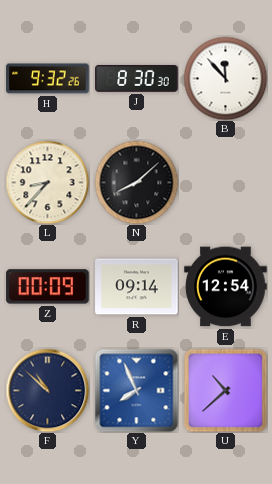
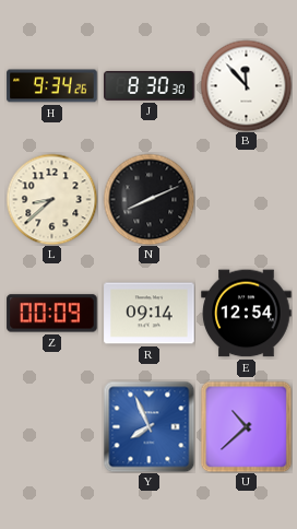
H: 9:32 -> 9:34 (52, 86)
L: 8:37 -> 8:38 (51, 199)
N: 8:08 -> 8:11 (148, 199)
F: 10:52 -> none (47, 390)
